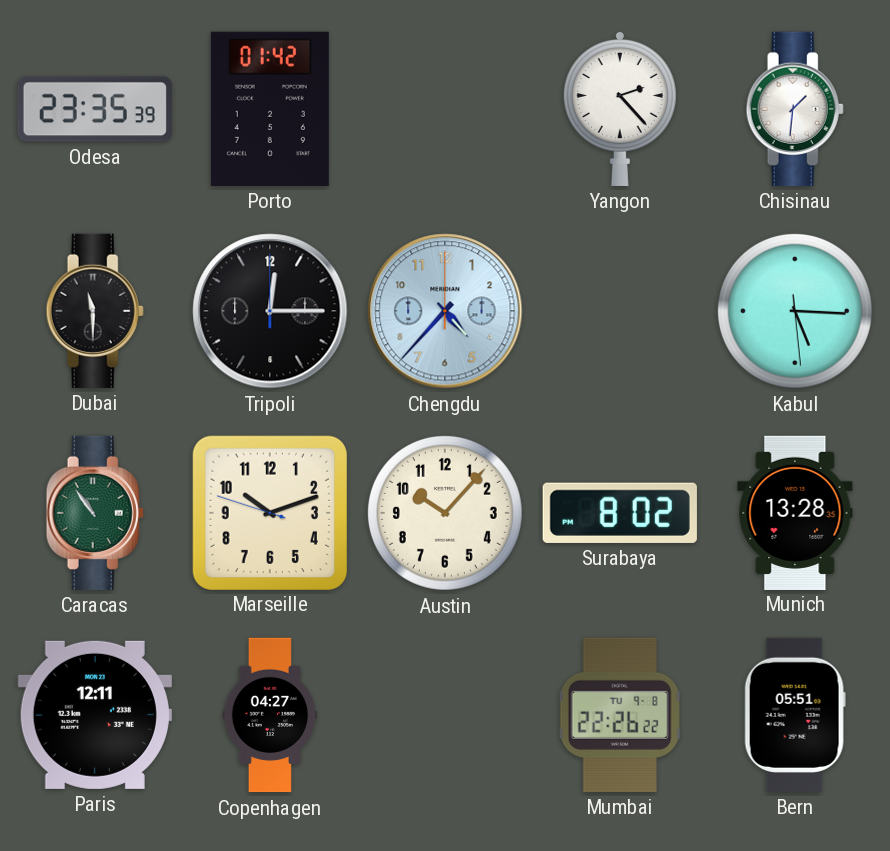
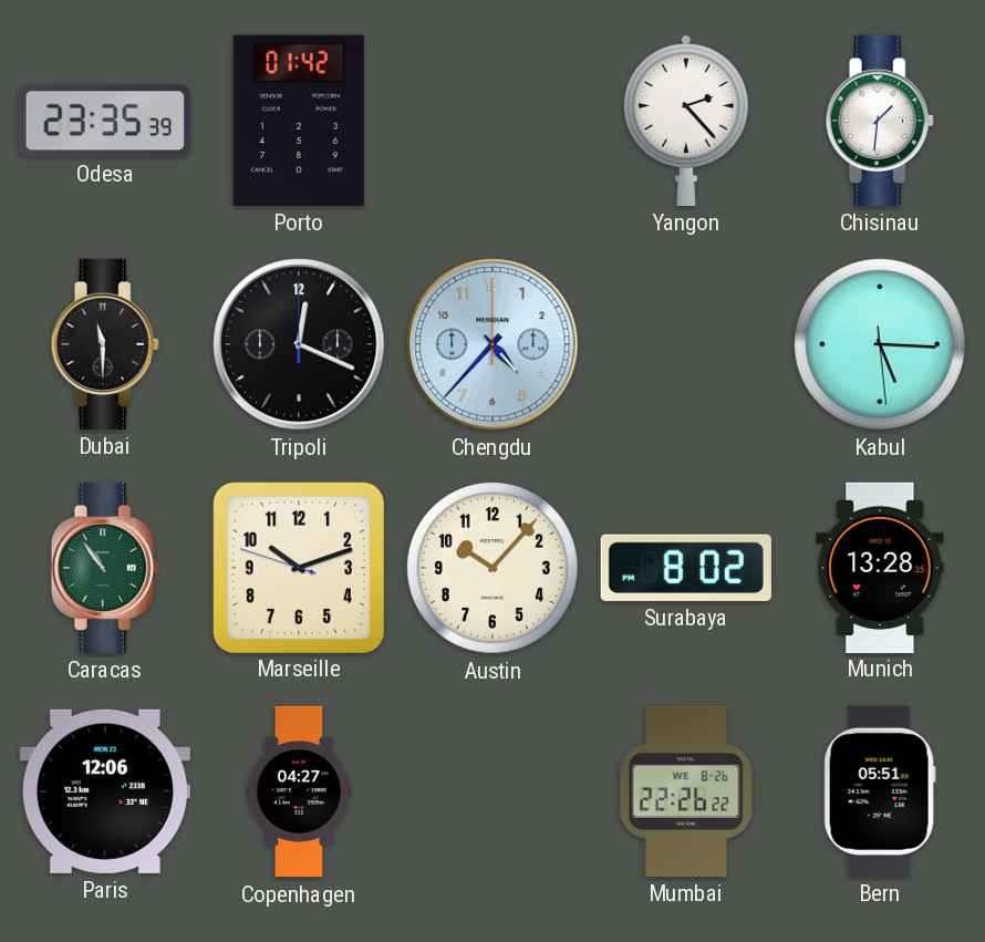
Tripoli: 12:15 -> 12:19 (299, 344)
Paris: 12:11 -> 12:06 (105, 791)
Mumbai date: TU 9-8 -> WE 8-26 (686, 791)
